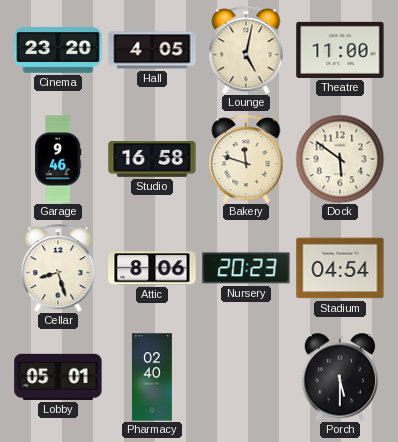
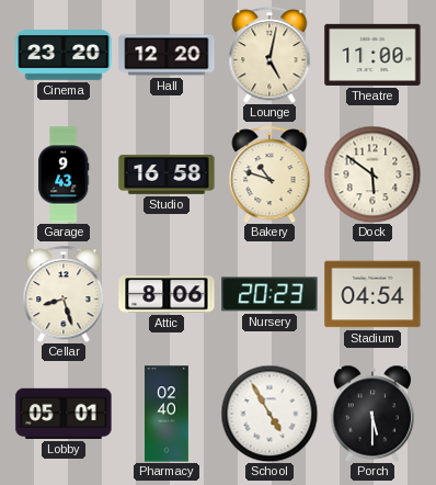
Hall: 4:05 -> 12:20 (167, 55)
Garage: 9:46 -> 9:43 (64, 174)
Bakery: 11:48 -> 10:48 (269, 174)
School: none -> 4:55 (269, 414)
